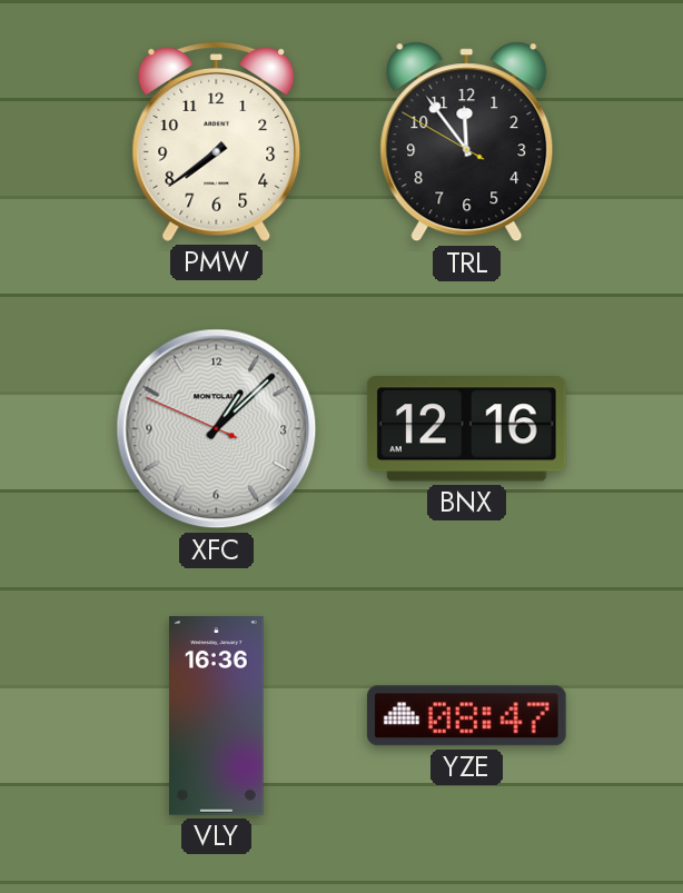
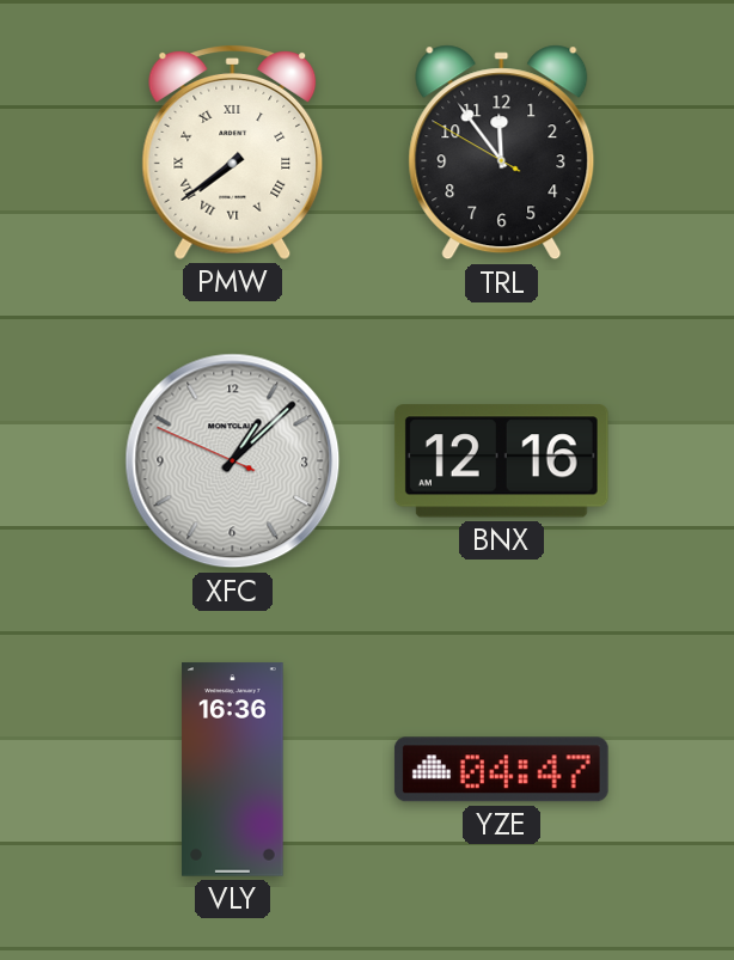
PMW numerals: Arabic -> Roman (233, 153)
YZE: 08:47 -> 04:47 (501, 770)
